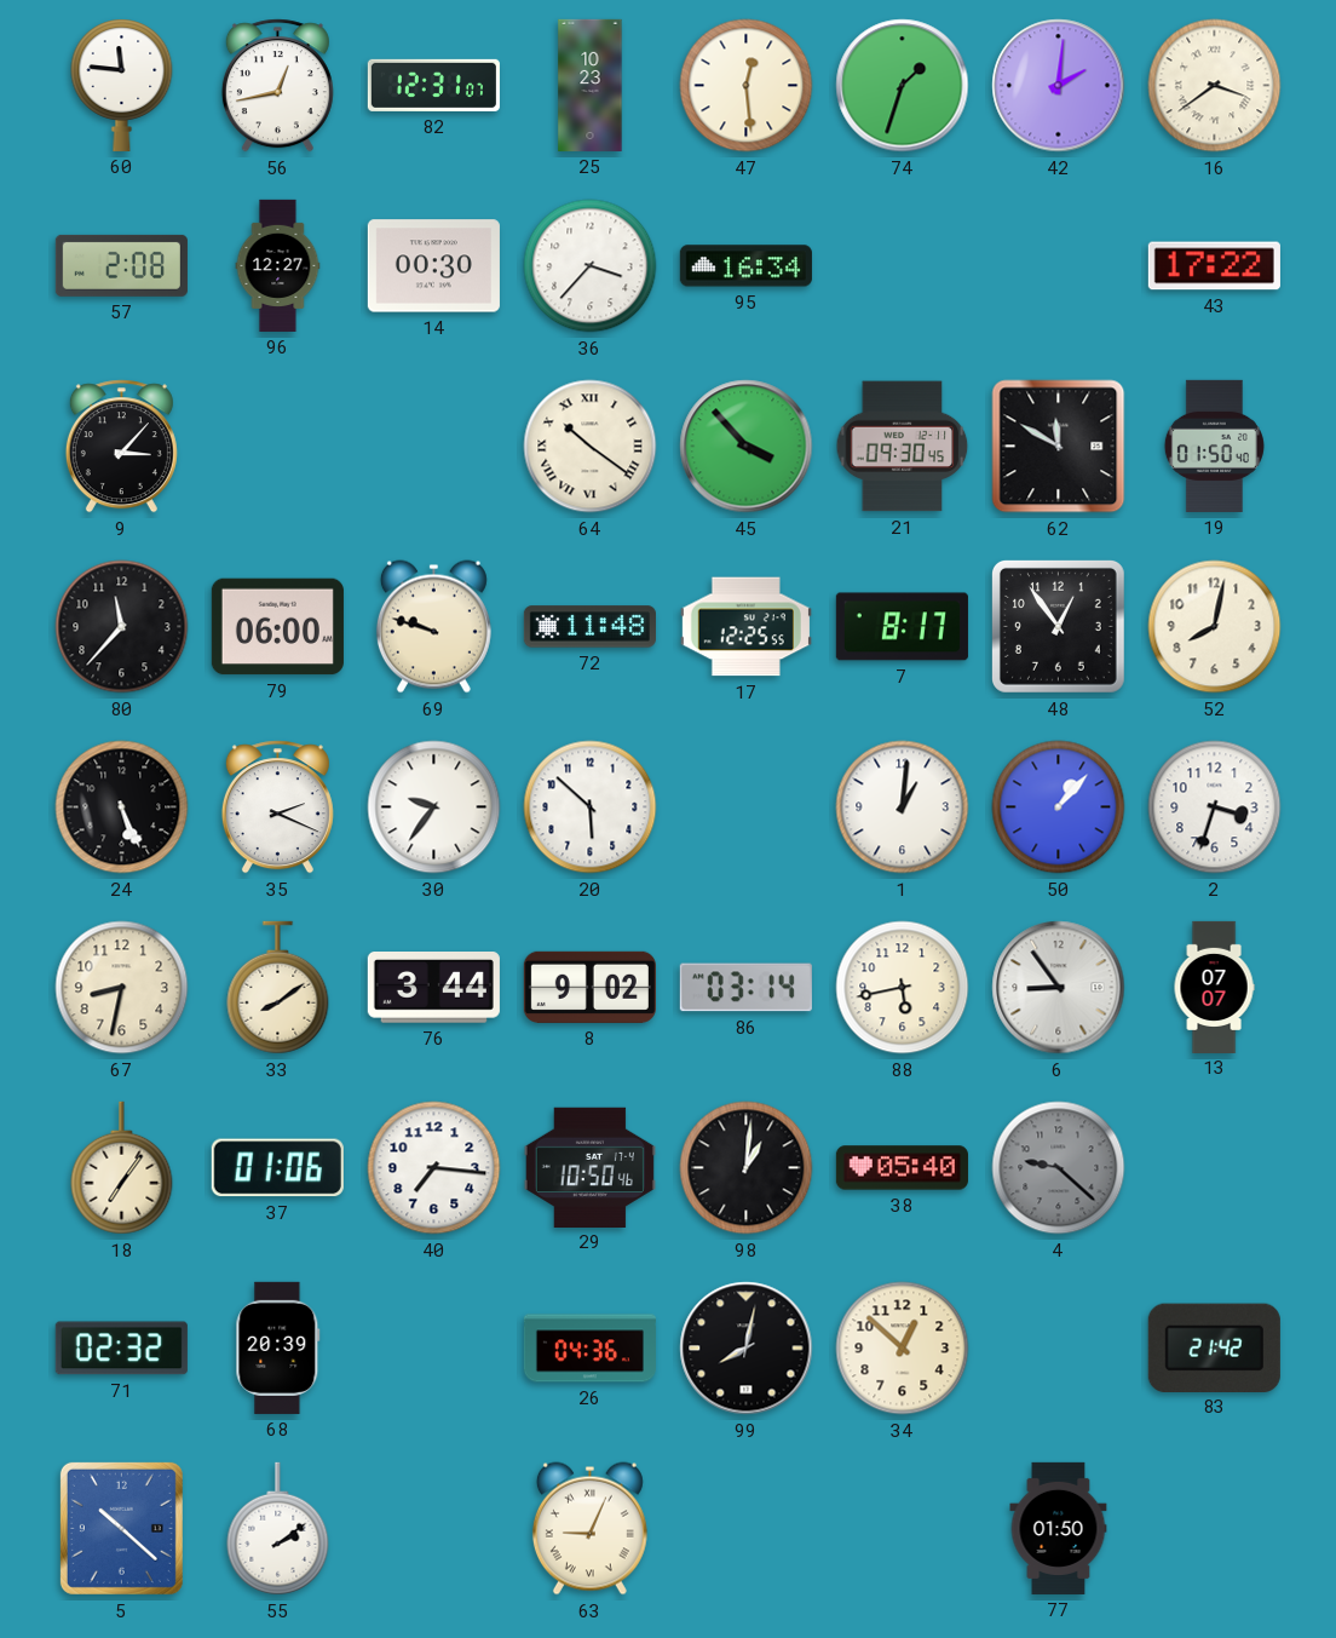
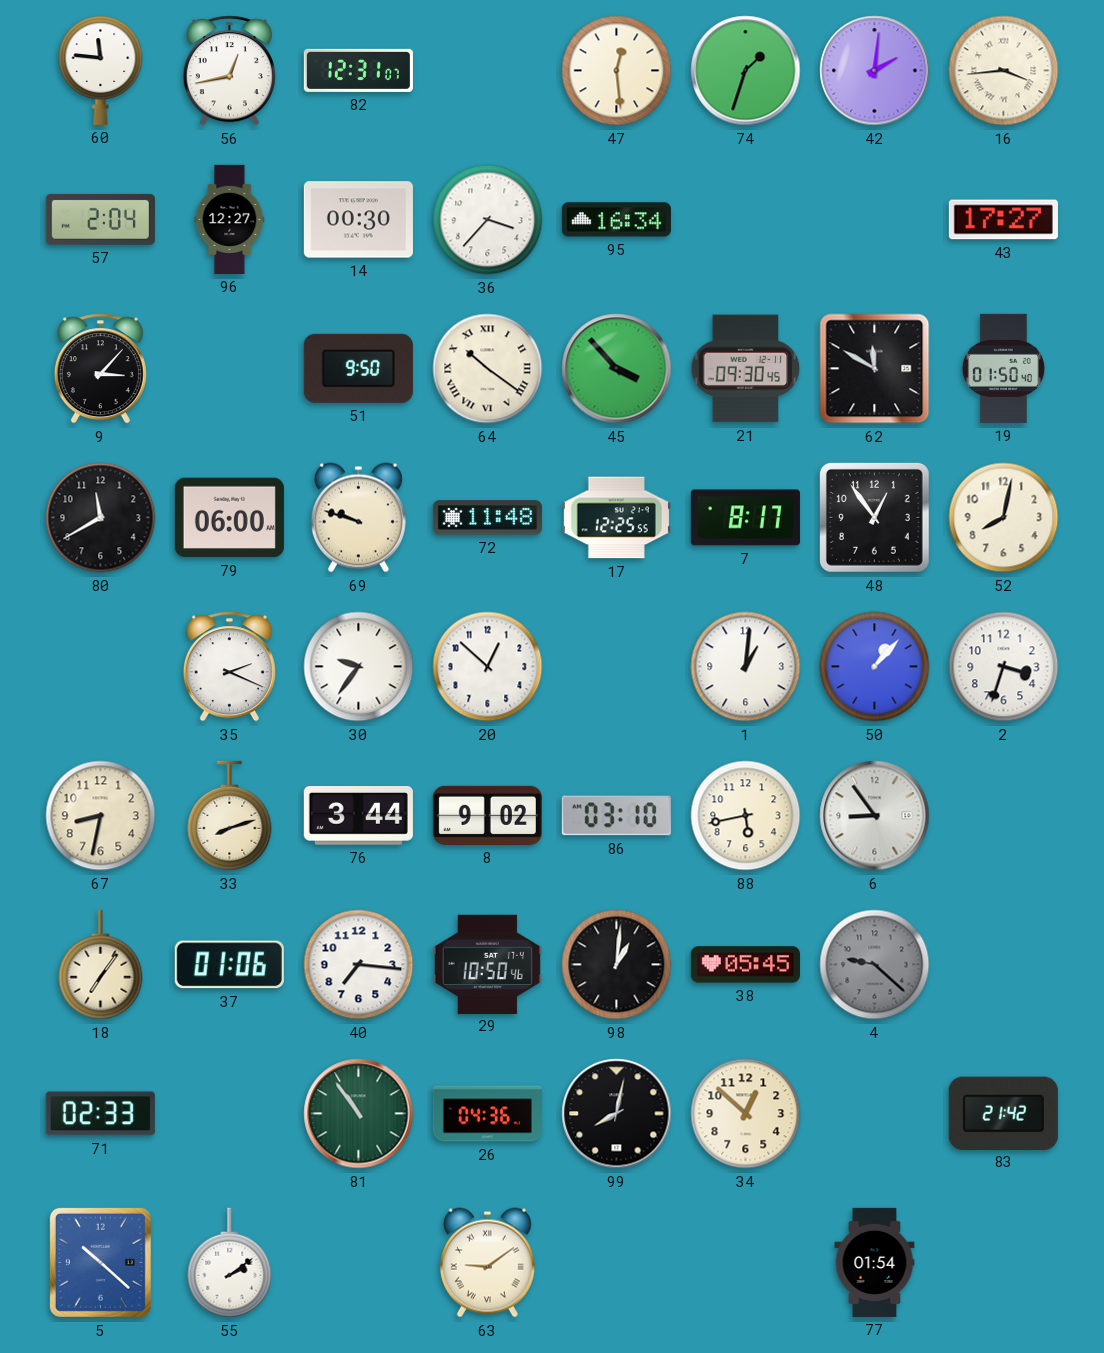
25: 10:23 -> none (591, 85)
16: 3:39 -> 3:44 (1004, 71)
57: 2:08 -> 2:04 (100, 219)
43: 17:22 -> 17:27 (1003, 220)
51: none -> 9:50 (358, 368)
80: 11:37 -> 11:40 (101, 518)
24: 5:26 -> none (122, 807)
20: 5:52 -> 12:52 (488, 667)
33: 8:09 -> 8:12 (230, 816)
86: 03:14 -> 03:10 (616, 816)
13: 07:07 -> none (1214, 987)
38: 05:40 -> 05:45 (745, 965)
71: 02:32 -> 02:33 (100, 1114)
68: 20:39 -> none (278, 1347)
81: none -> 10:54 (359, 1114)
63: 9:04 -> 9:09 (487, 1263)
77: 01:50 -> 01:54 (875, 1262)
